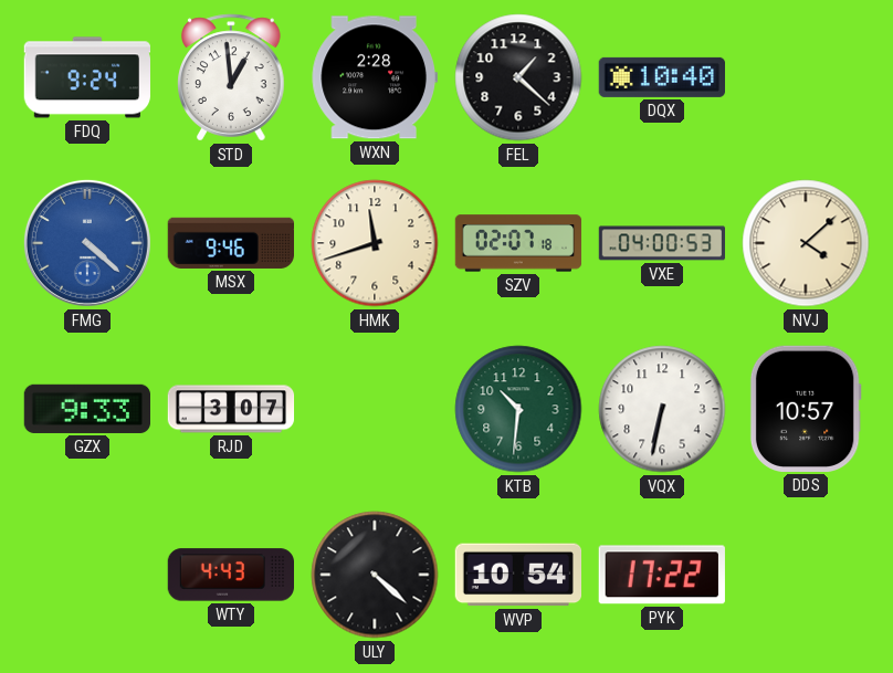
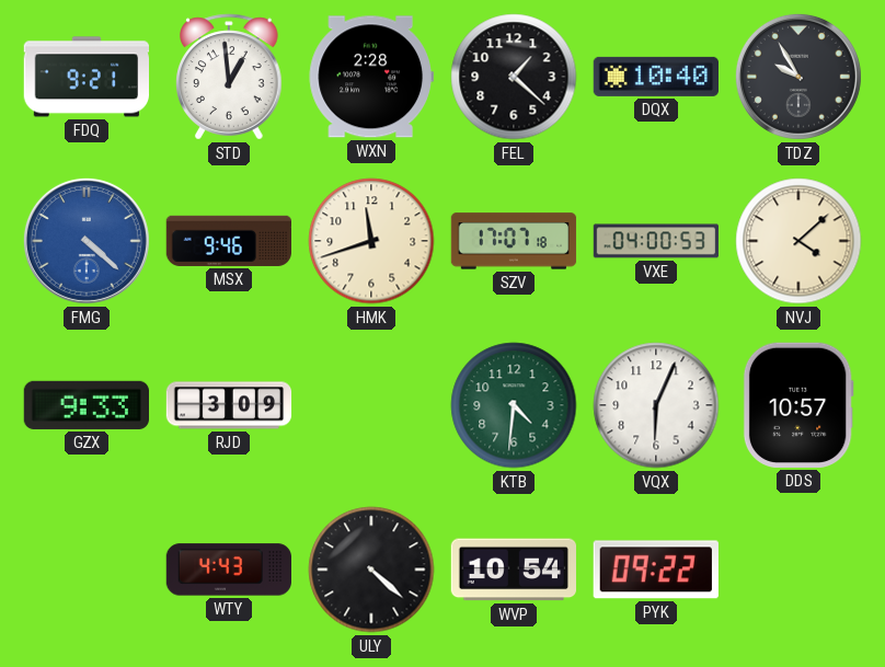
FDQ: 9:24 -> 9:21 (85, 77)
TDZ: none -> 9:55 (798, 77)
SZV: 02:07 -> 17:07 (514, 241)
RJD: 3:07 -> 3:09 (229, 405)
KTB: 10:31 -> 4:31 (514, 405)
VQX: 6:32 -> 6:04 (656, 405)
PYK: 17:22 -> 09:22 (656, 570)
